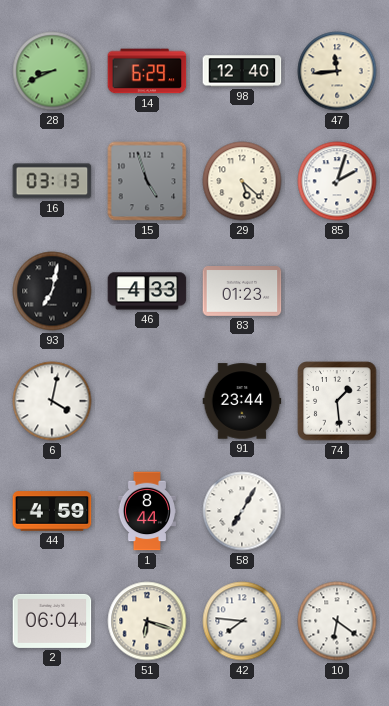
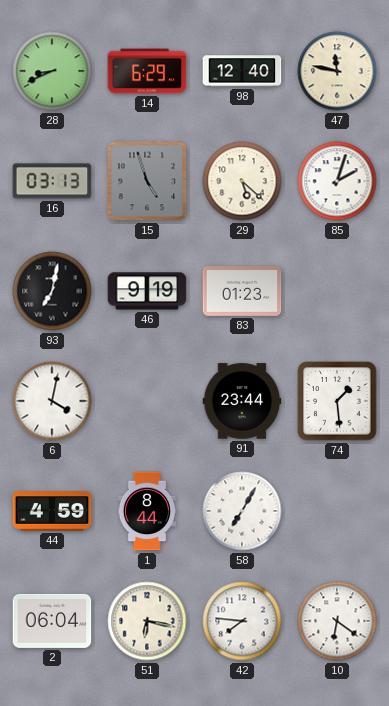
47: 11:44 -> 11:47 (337, 71)
46: 4:33 -> 9:19 (147, 291)
51: 6:18 -> 6:17 (147, 621)
